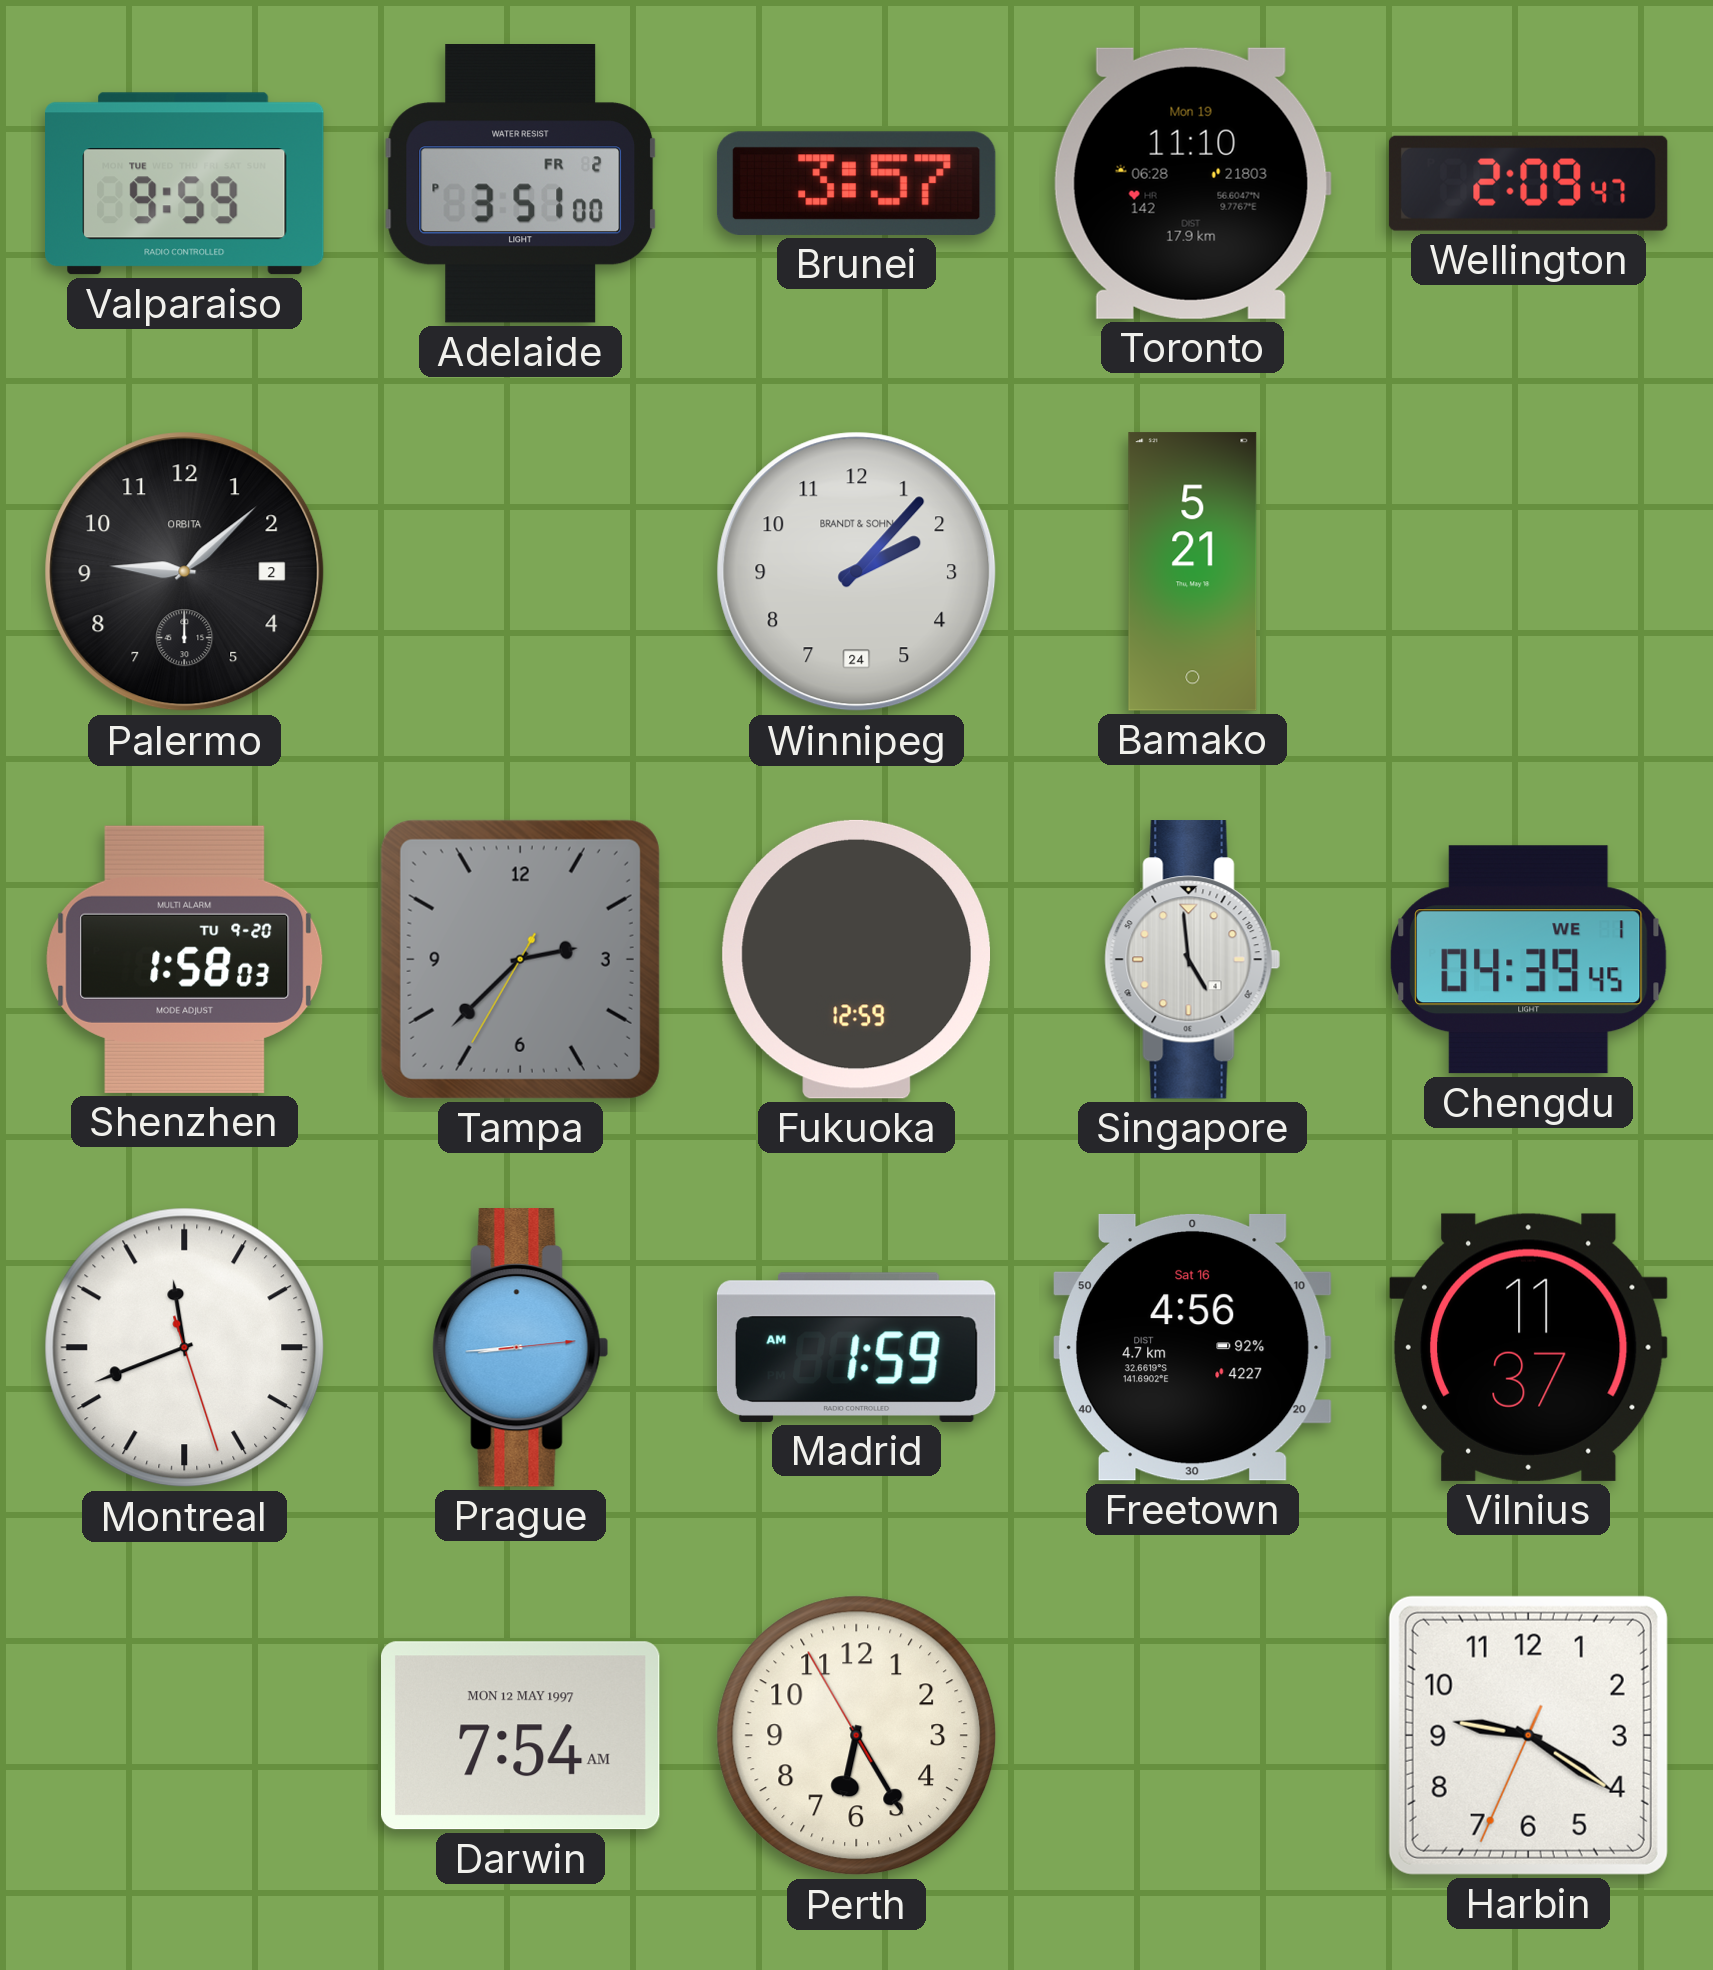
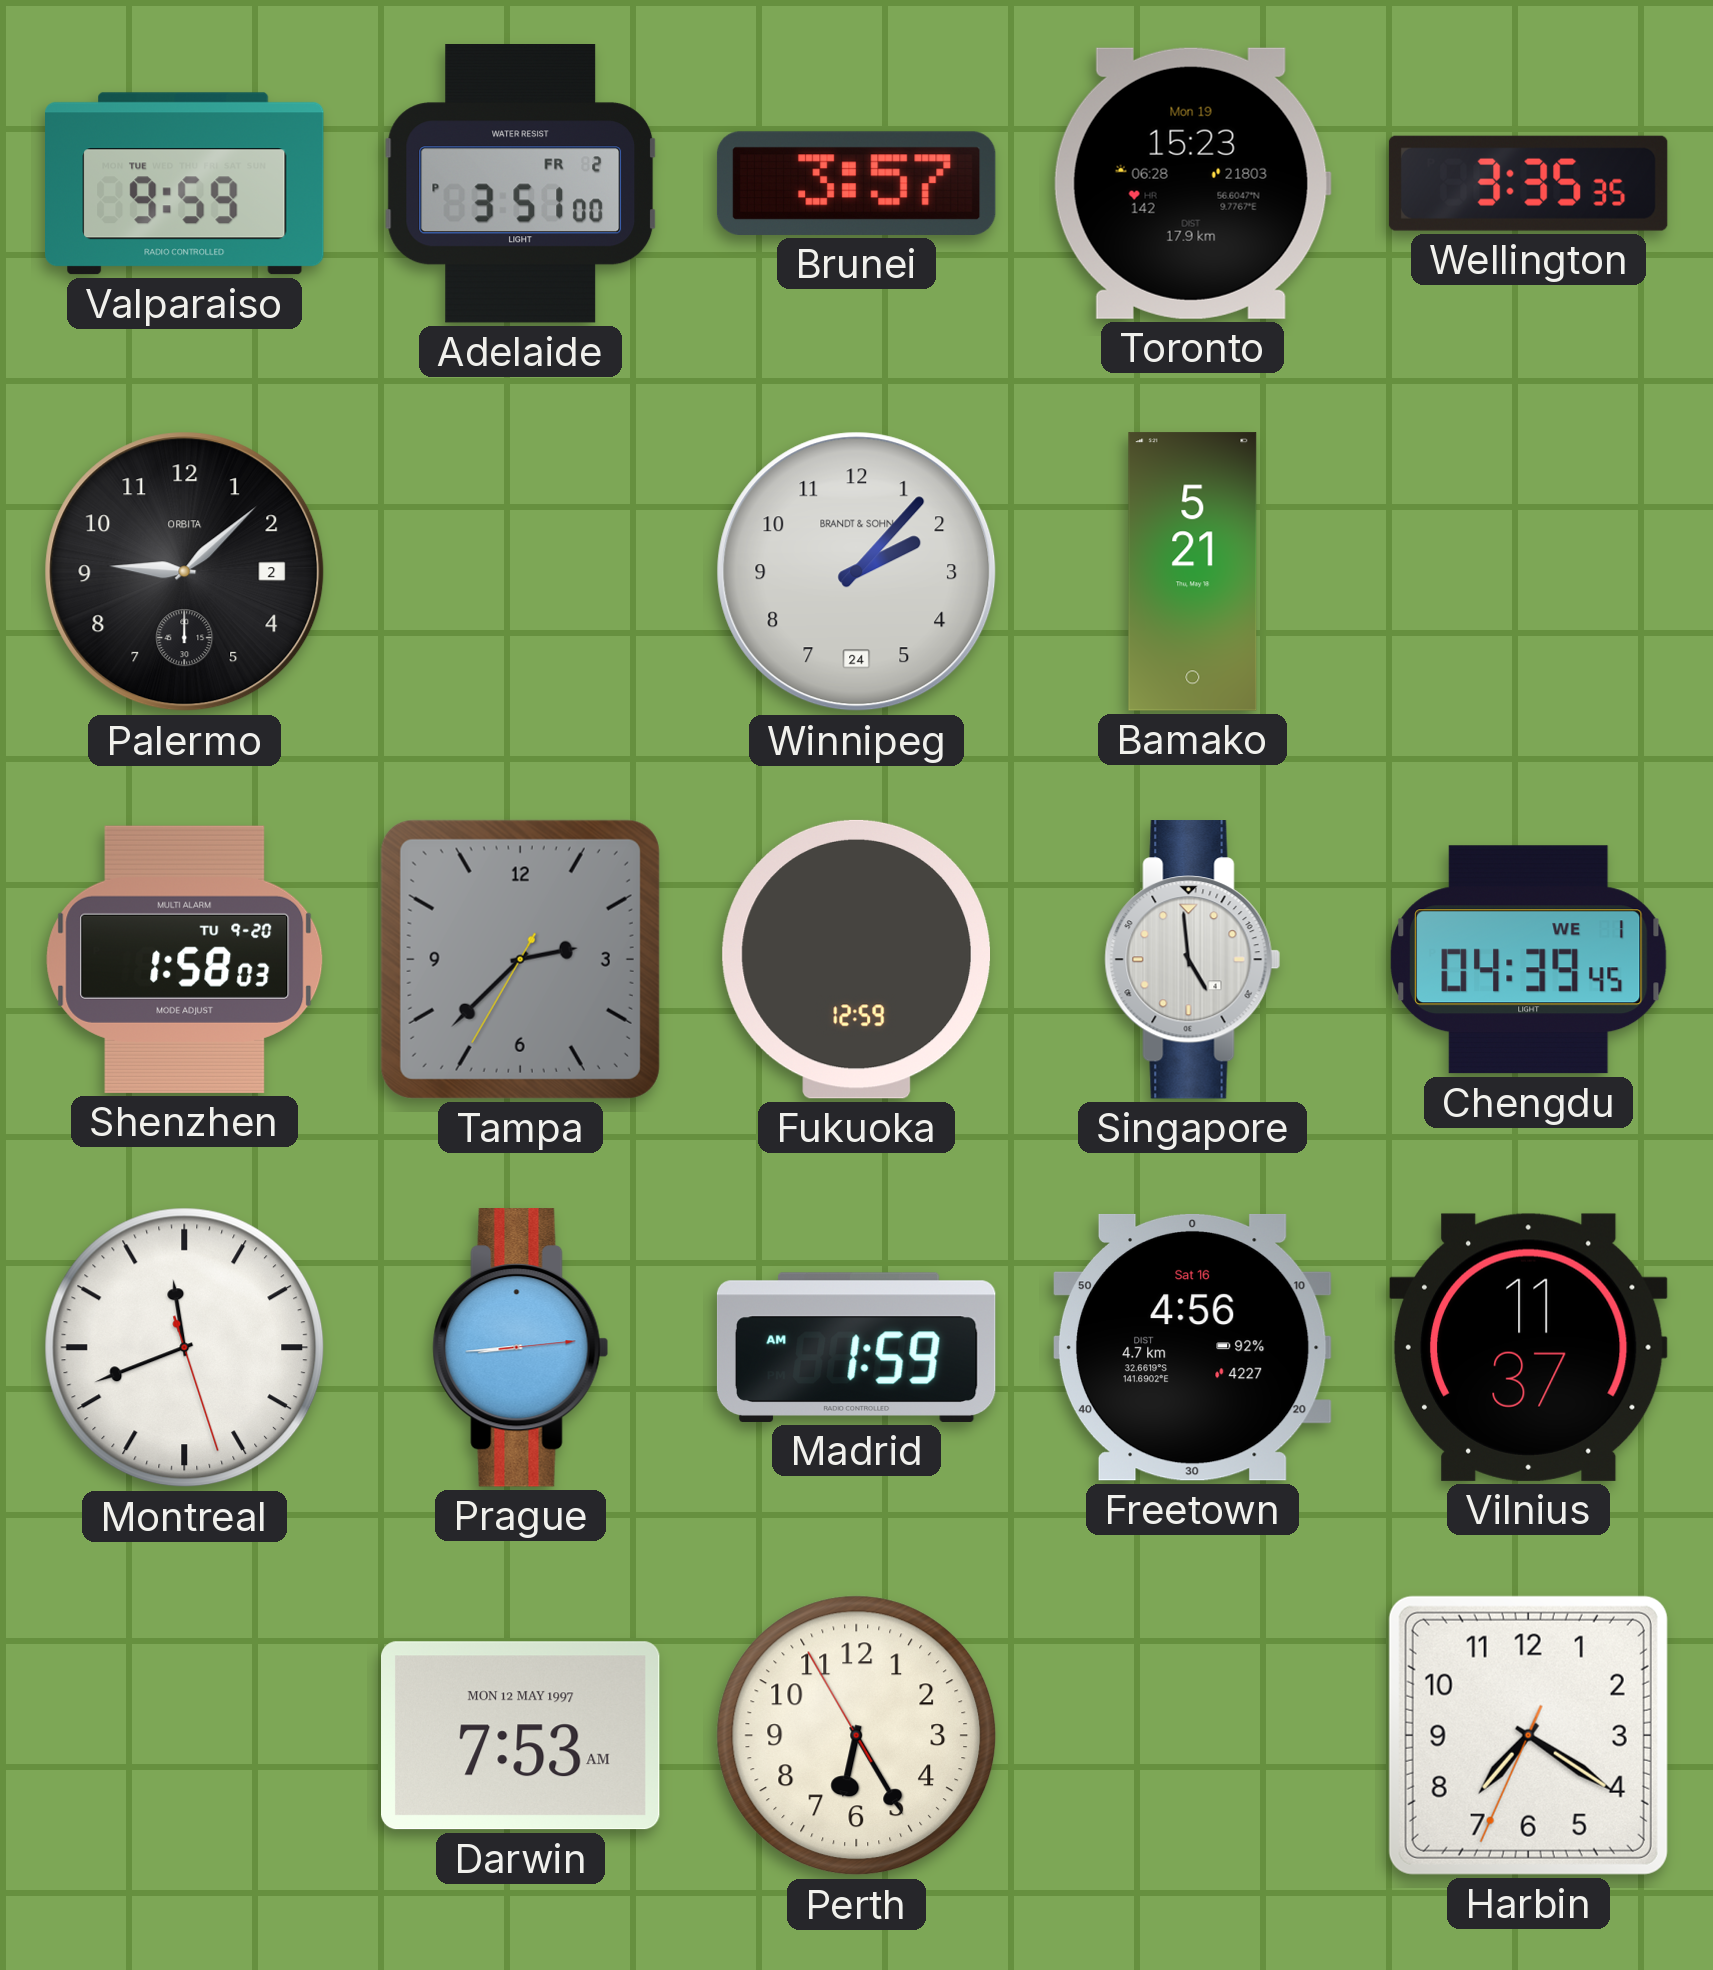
Toronto: 11:10 -> 15:23 (1192, 183)
Wellington: 2:09 -> 3:35 (1528, 183)
Darwin: 7:54 -> 7:53 (521, 1736)
Harbin: 9:20 -> 7:20 (1528, 1735)
